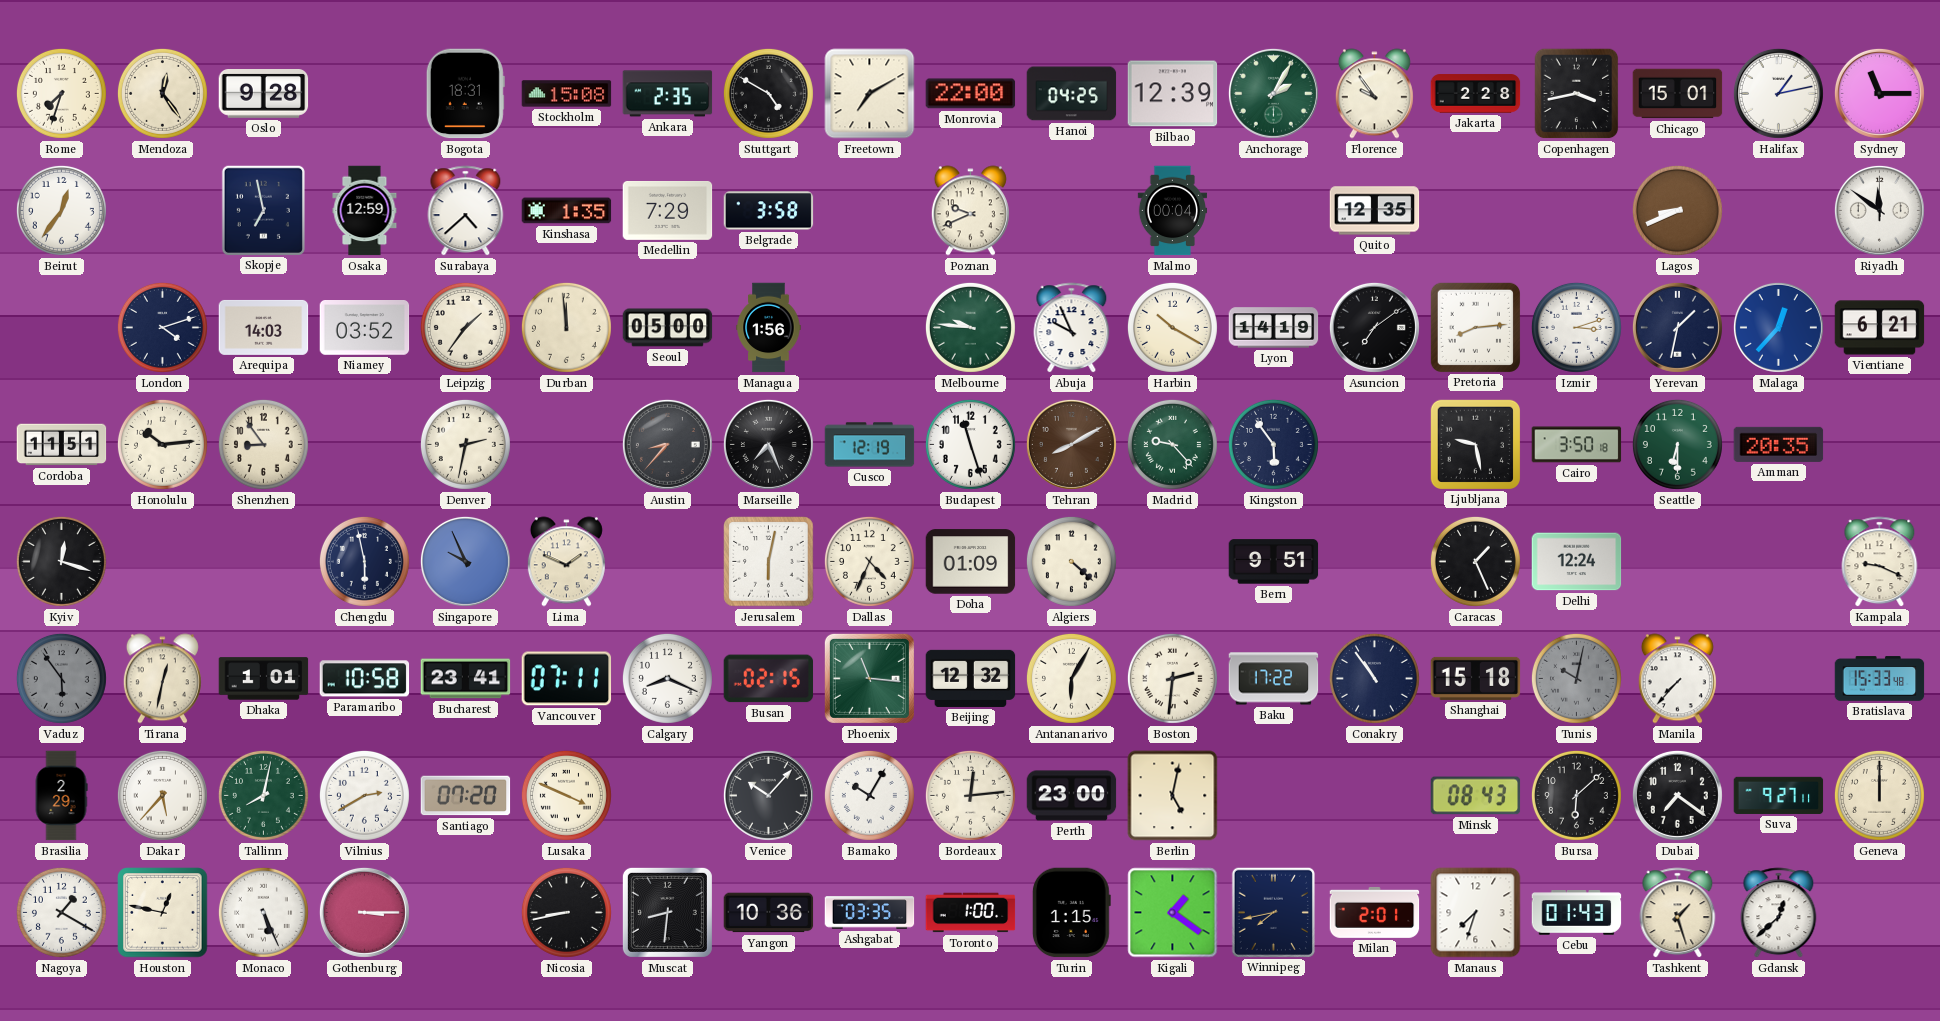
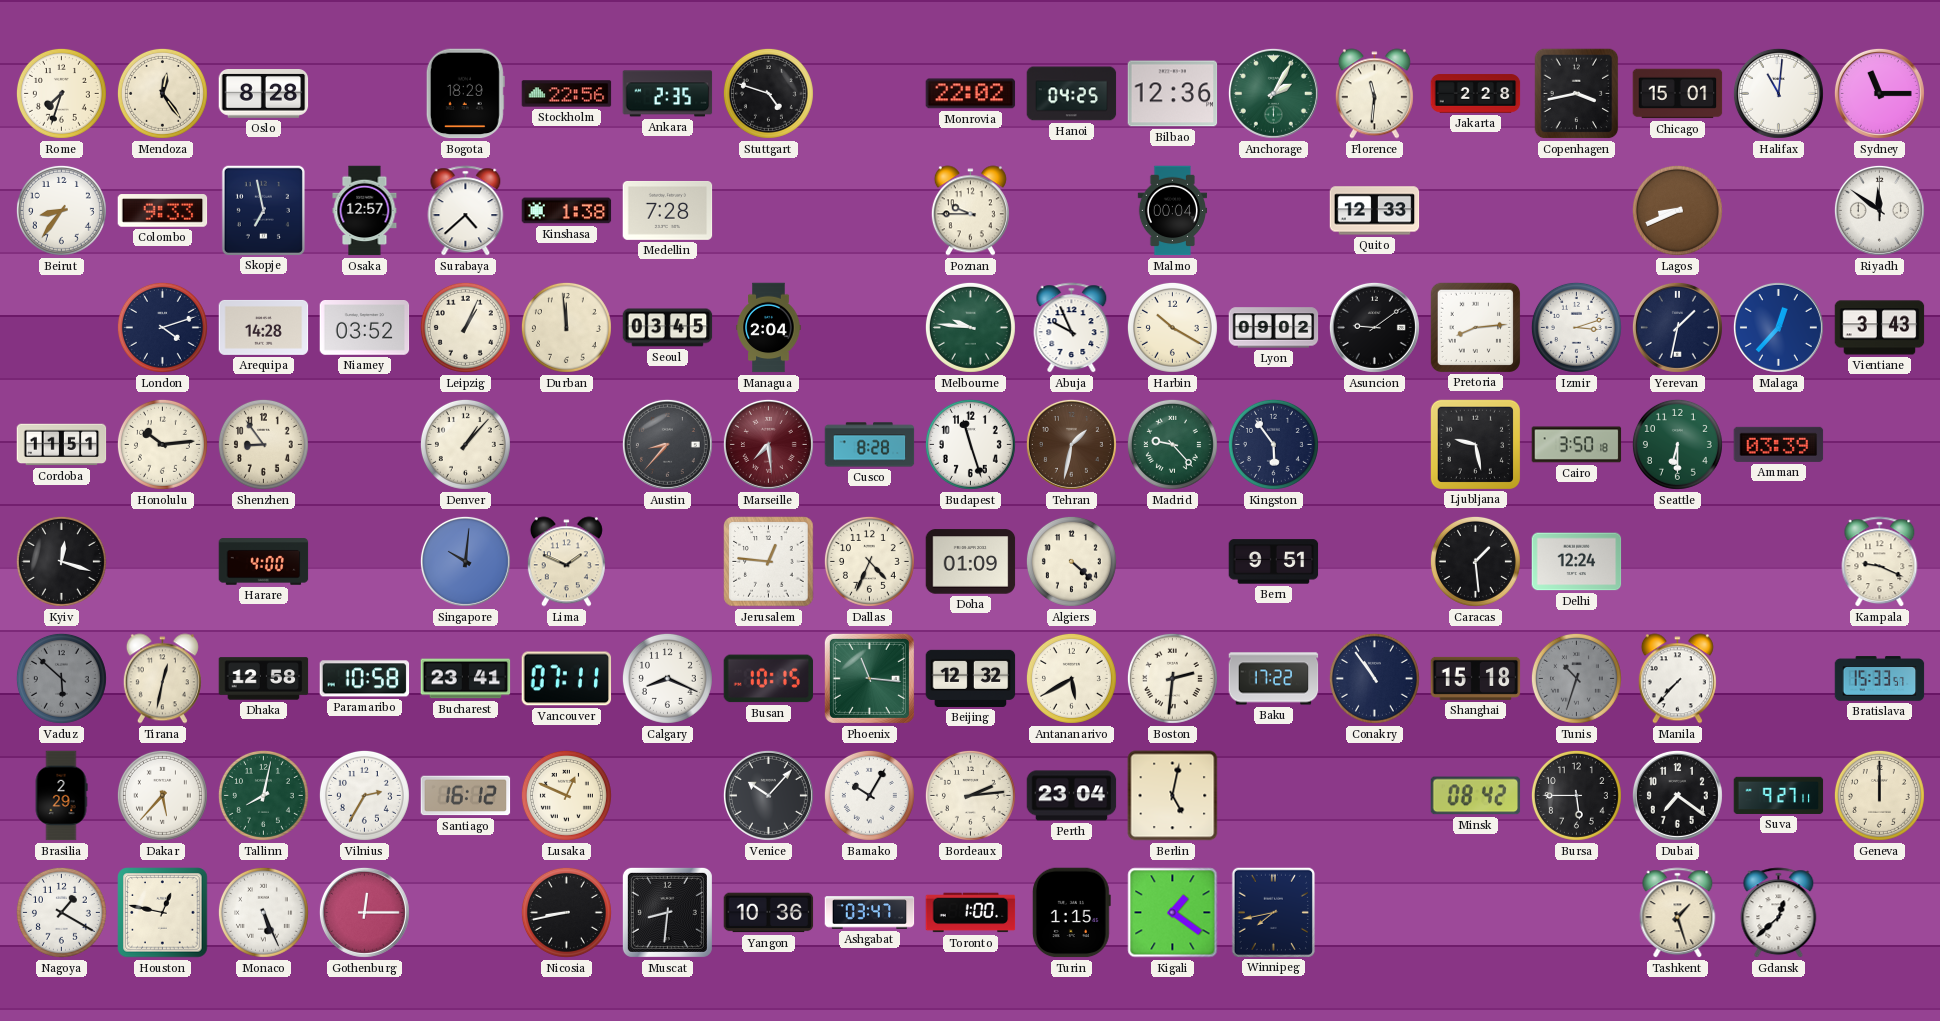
Oslo: 9:28 -> 8:28 (264, 94)
Bogota: 18:31 -> 18:29 (465, 94)
Stockholm: 15:08 -> 22:56 (567, 94)
Stuttgart: 4:50 -> 4:48 (768, 93)
Freetown: 7:10 -> none (870, 94)
Monrovia: 22:00 -> 22:02 (971, 94)
Bilbao: 12:39 -> 12:36 (1173, 94)
Florence: 9:54 -> 11:31 (1374, 94)
Halifax: 1:13 -> 11:01 (1778, 93)
Beirut: 12:36 -> 8:36 (61, 210)
Colombo: none -> 9:33 (163, 211)
Osaka: 12:59 -> 12:57 (365, 211)
Kinshasa: 1:35 -> 1:38 (567, 211)
Medellin: 7:29 -> 7:28 (668, 210)
Belgrade: 3:58 -> none (769, 211)
Poznan: 9:41 -> 9:45 (970, 211)
Quito: 12:35 -> 12:33 (1375, 211)
Arequipa: 14:03 -> 14:28 (264, 327)
Leipzig: 1:36 -> 1:04 (465, 327)
Seoul: 05:00 -> 03:45 (668, 328)
Managua: 1:56 -> 2:04 (769, 328)
Lyon: 14:19 -> 09:02 (1274, 328)
Asuncion: 7:09 -> 9:09 (1374, 327)
Vientiane: 6:21 -> 3:43 (1880, 328)
Denver: 2:32 -> 1:07 (465, 444)
Marseille: 7:26 -> 7:29 (768, 444)
Marseille dial: black -> burgundy (768, 444)
Cusco: 12:19 -> 8:28 (870, 445)
Tehran: 8:10 -> 1:32 (1071, 444)
Amman: 20:35 -> 03:39 (1779, 444)
Harare: none -> 4:00 (264, 562)
Chengdu: 5:58 -> none (364, 561)
Singapore: 9:56 -> 10:01 (465, 561)
Jerusalem: 6:02 -> 12:46 (769, 562)
Caracas: 1:26 -> 1:29 (1475, 561)
Vaduz: 5:54 -> 5:52 (61, 678)
Dhaka: 1:01 -> 12:58 (264, 679)
Busan: 02:15 -> 10:15 (769, 679)
Antananarivo: 6:05 -> 5:40 (1071, 678)
Tunis: 10:02 -> 10:33 (1576, 678)
Bratislava: 15:33:48 -> 15:33:57 (1880, 679)
Vilnius: 2:40 -> 2:35 (364, 795)
Santiago: 07:20 -> 16:12 (466, 796)
Lusaka: 3:49 -> 12:49 (566, 795)
Bordeaux: 12:14 -> 2:14 (970, 795)
Perth: 23:00 -> 23:04 (1072, 796)
Minsk: 08:43 -> 08:42 (1476, 796)
Bursa: 6:08 -> 5:45 (1576, 795)
Gothenburg: 3:15 -> 12:15 (364, 912)
Ashgabat: 03:35 -> 03:47 (870, 913)
Milan: 2:01 -> none (1375, 912)
Manaus: 7:33 -> none (1476, 913)
Cebu: 01:43 -> none (1577, 913)
